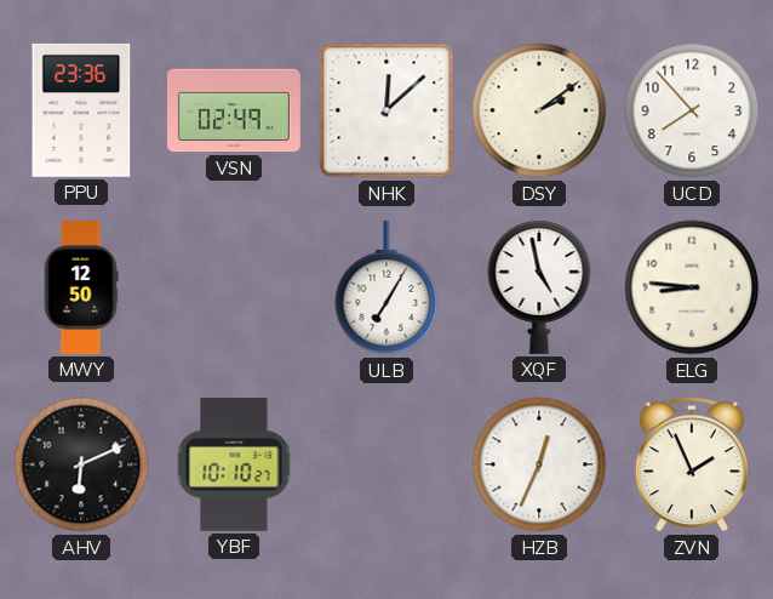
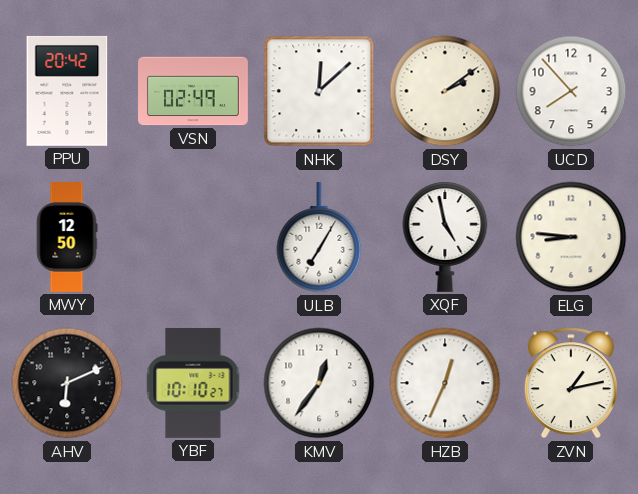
PPU: 23:36 -> 20:42 (67, 91)
KMV: none -> 12:36 (319, 383)
ZVN: 1:56 -> 1:13 (571, 383)
